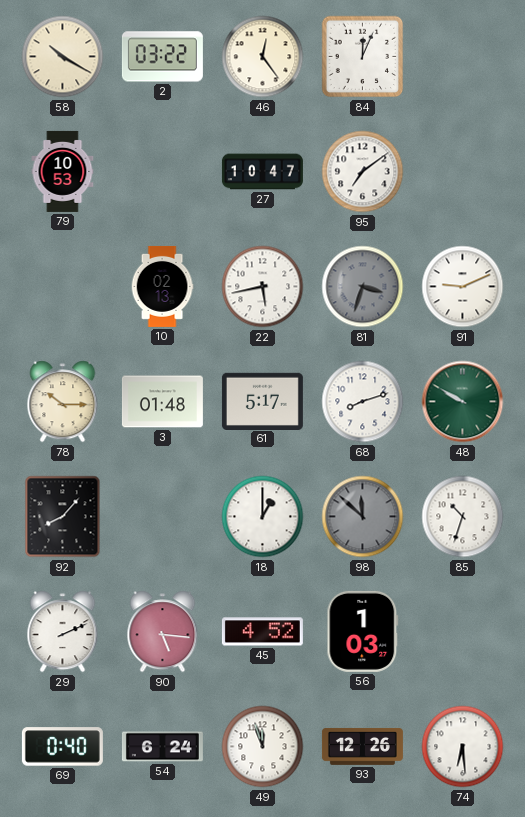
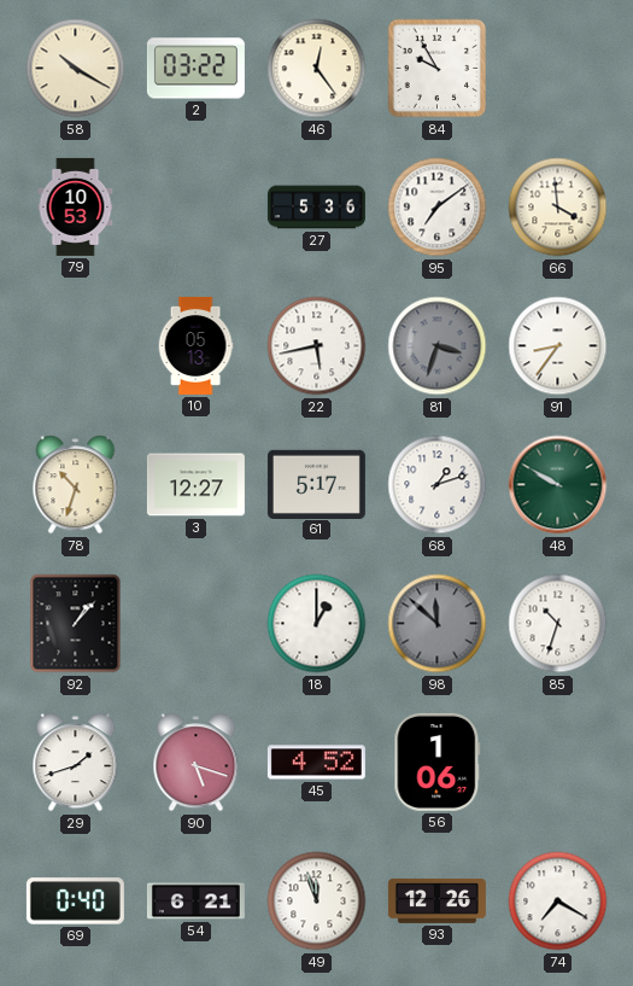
84: 12:04 -> 9:55 (438, 69)
27: 10:47 -> 5:36 (316, 208)
66: none -> 3:59 (558, 208)
10: 02:13 -> 05:13 (195, 345)
91: 9:11 -> 8:36 (558, 346)
78: 10:15 -> 10:33 (76, 485)
3: 01:48 -> 12:27 (195, 485)
68: 8:12 -> 1:12 (438, 485)
92: 8:07 -> 1:07 (76, 624)
29: 2:11 -> 1:42 (76, 763)
90: 5:16 -> 5:18 (197, 763)
56: 1:03 -> 1:06 (438, 762)
54: 6:24 -> 6:21 (195, 902)
74: 6:29 -> 7:20 (558, 902)
